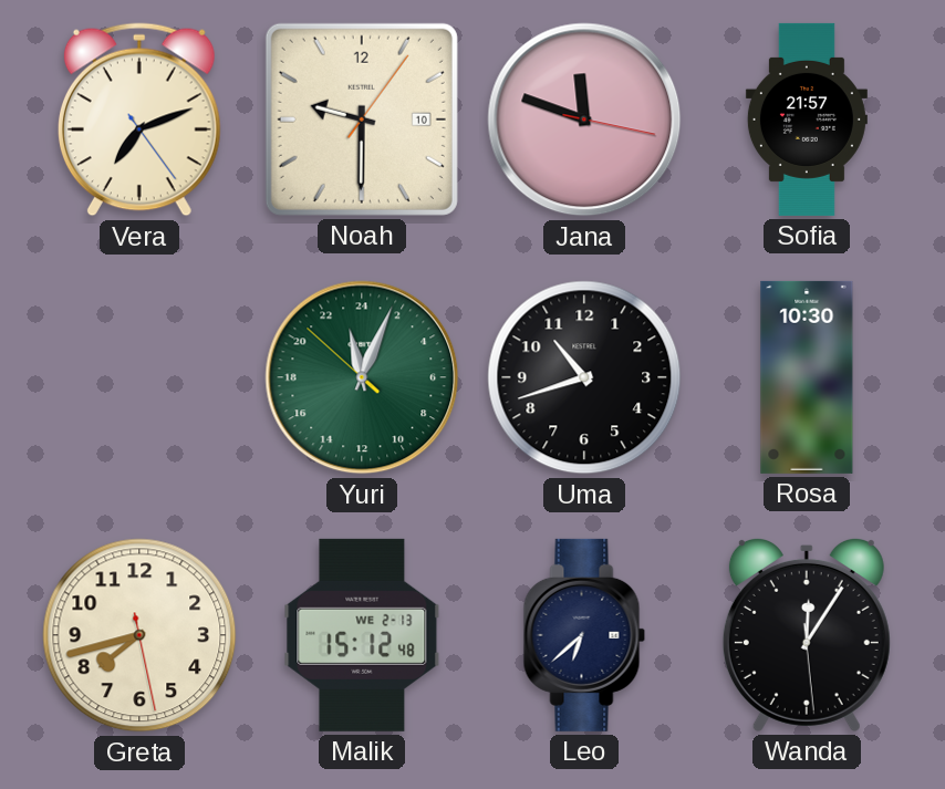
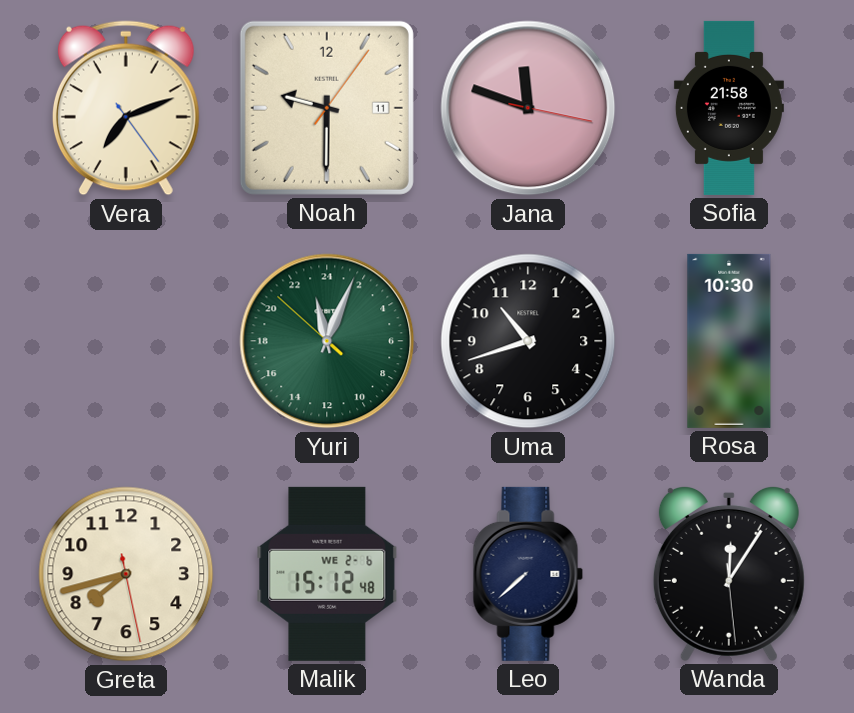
Noah date: 10 -> 11 (327, 108)
Sofia: 21:57 -> 21:58 (729, 108)
Malik date: WE 2-13 -> WE 2-6 (327, 574)
Leo: 6:38 -> 7:38 (528, 574)
